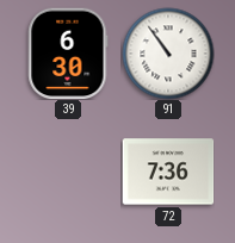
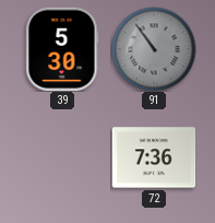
39: 6:30 -> 5:30 (62, 49)
91 dial: white -> grey (154, 49)
